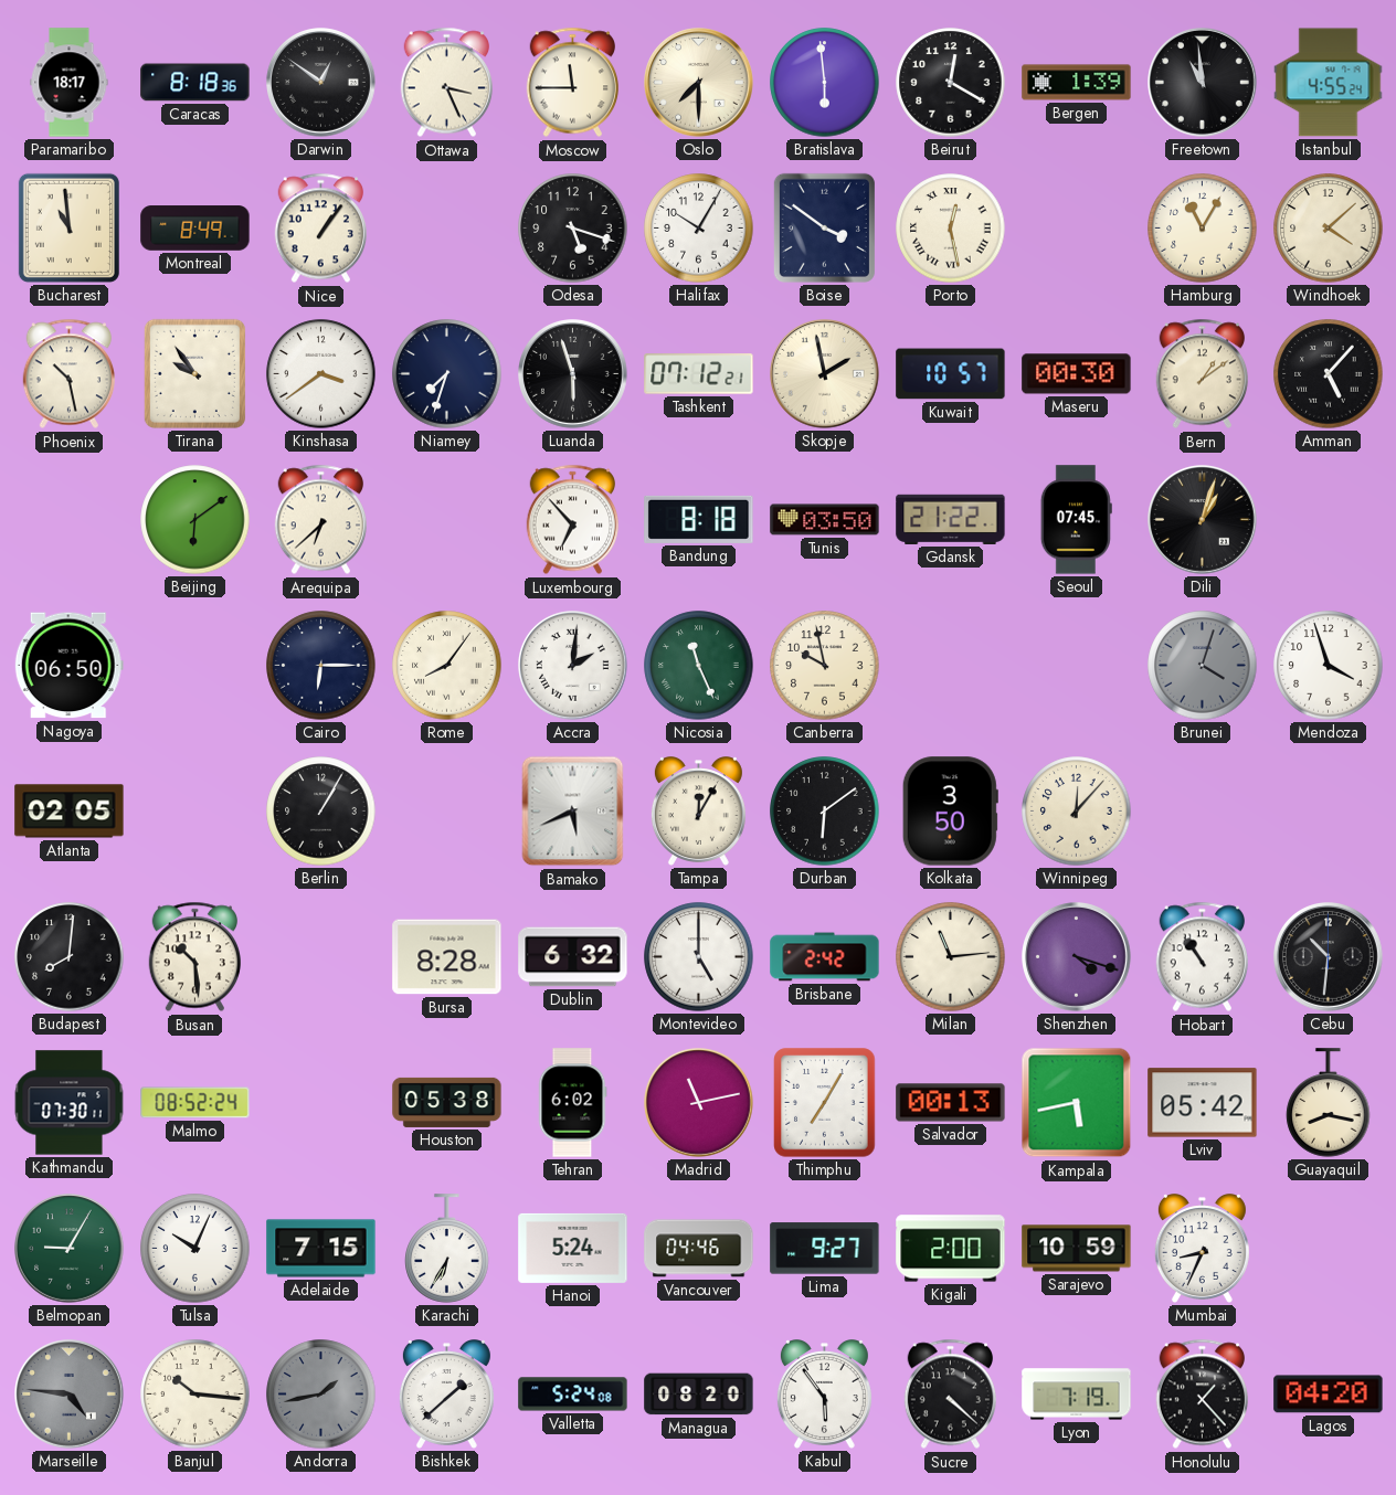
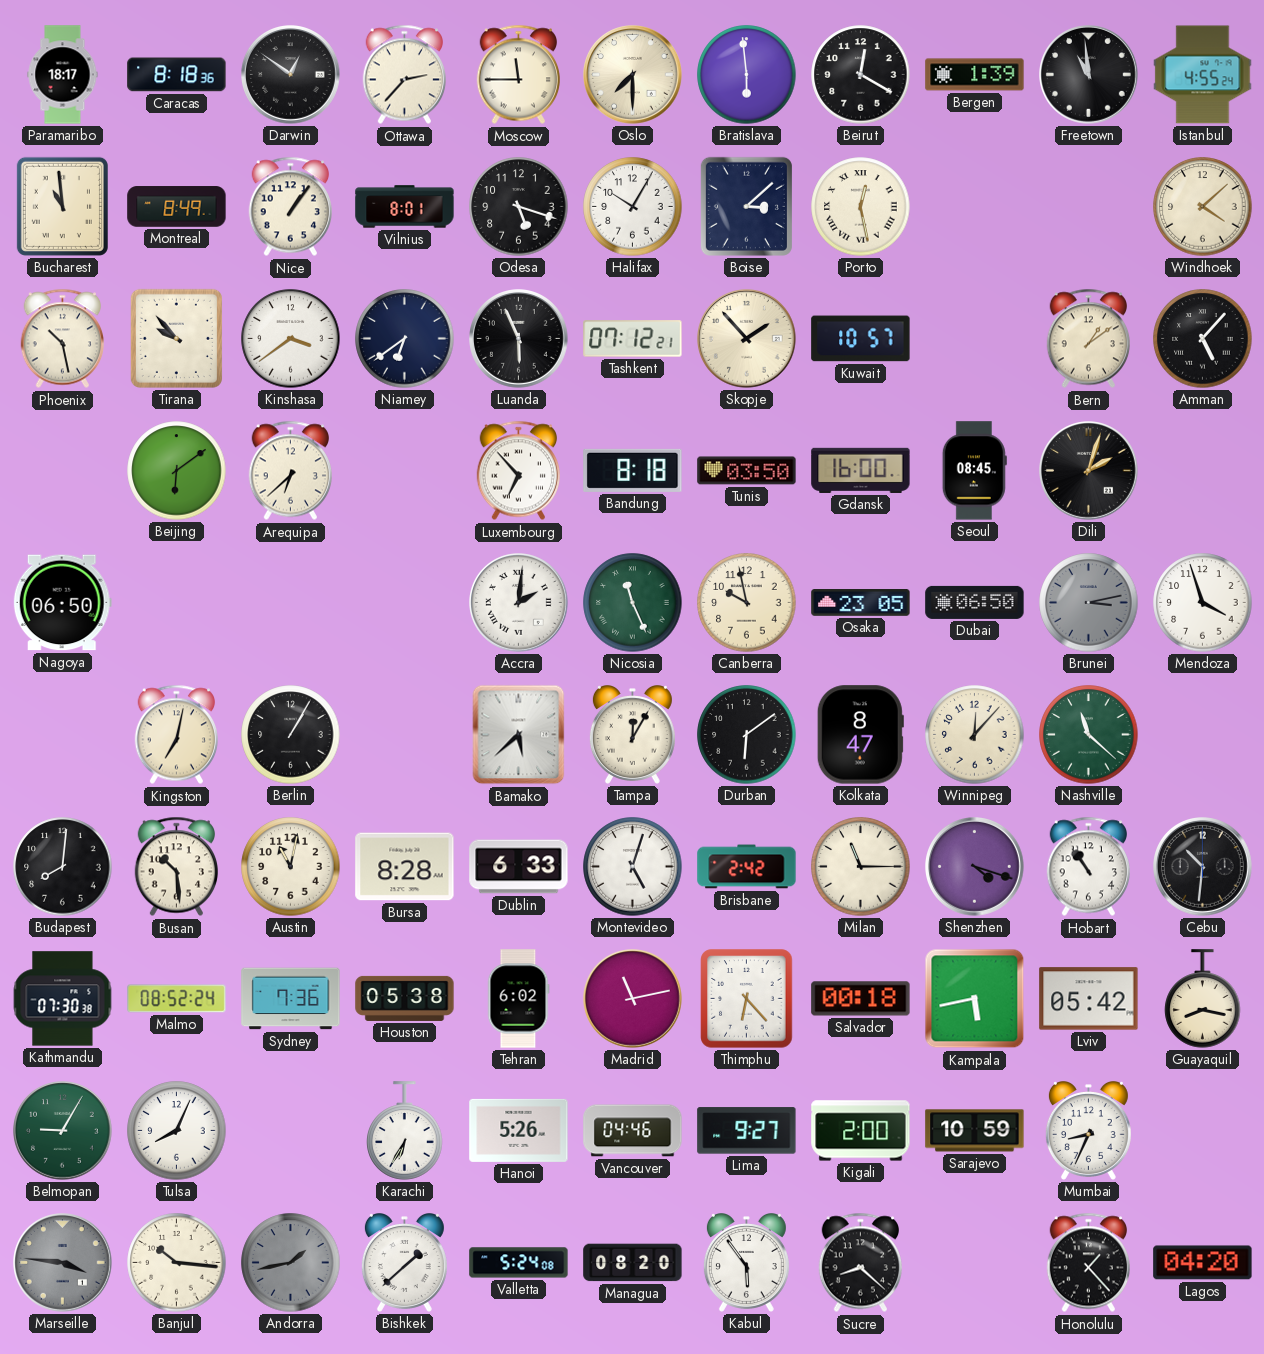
Ottawa: 3:26 -> 2:37 (404, 75)
Vilnius: none -> 8:01 (405, 207)
Boise: 3:51 -> 3:08 (746, 206)
Hamburg: 11:05 -> none (1203, 229)
Tirana: 9:54 -> 9:53 (176, 338)
Niamey: 7:33 -> 6:39 (405, 339)
Luanda: 5:57 -> 5:56 (519, 339)
Skopje: 1:58 -> 1:53 (747, 339)
Maseru: 00:30 -> none (1077, 374)
Gdansk: 21:22 -> 16:00 (861, 470)
Seoul: 07:45 -> 08:45 (974, 471)
Dili: 1:03 -> 2:03 (1089, 471)
Cairo: 6:15 -> none (321, 666)
Rome: 8:06 -> none (447, 666)
Osaka: none -> 23:05 (861, 603)
Dubai: none -> 06:50 (975, 602)
Brunei: 4:03 -> 3:13 (1089, 603)
Atlanta: 02:05 -> none (70, 812)
Kingston: none -> 7:02 (176, 735)
Bamako: 5:41 -> 5:38 (519, 735)
Kolkata: 3:50 -> 8:47 (860, 735)
Nashville: none -> 11:22 (1089, 735)
Austin: none -> 11:02 (291, 867)
Dublin: 6:32 -> 6:33 (519, 867)
Montevideo: 5:00 -> 5:03 (633, 867)
Milan: 11:14 -> 11:15 (861, 867)
Kathmandu: 07:30:11 -> 07:30:38 (63, 999)
Sydney: none -> 7:36 (291, 999)
Thimphu: 7:05 -> 6:23 (747, 999)
Salvador: 00:13 -> 00:18 (861, 999)
Tulsa: 10:04 -> 8:04 (177, 1131)
Adelaide: 7:15 -> none (321, 1249)
Hanoi: 5:24 -> 5:26 (519, 1130)
Marseille: 4:46 -> 3:46 (63, 1263)
Sucre: 4:22 -> 8:22 (860, 1263)
Lyon: 7:19 -> none (1077, 1395)
